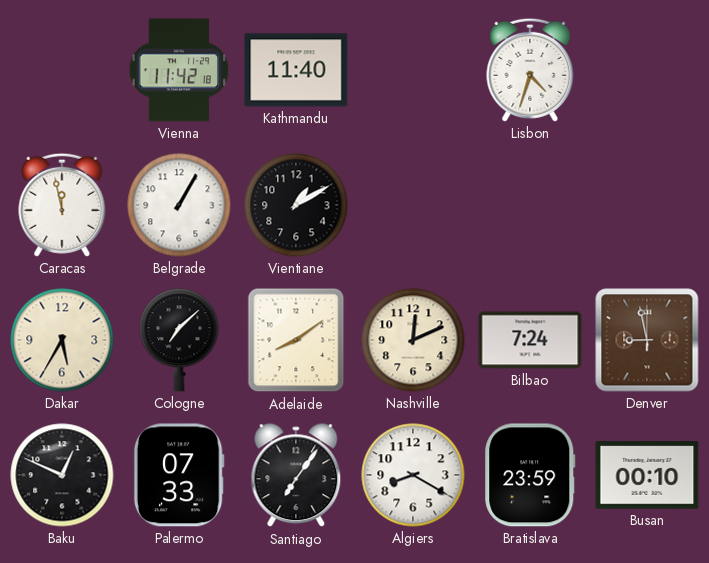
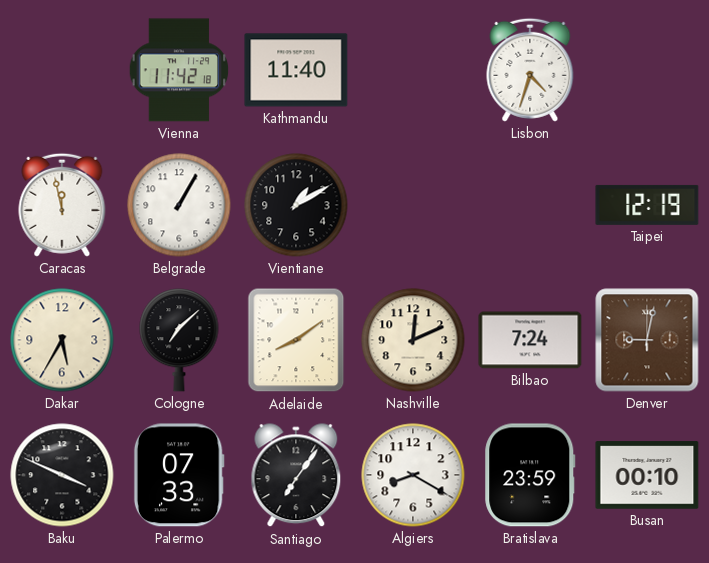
Taipei: none -> 12:19 (647, 205)
Denver: 8:58 -> 9:02 (647, 340)
Baku: 12:49 -> 3:49 (62, 475)
